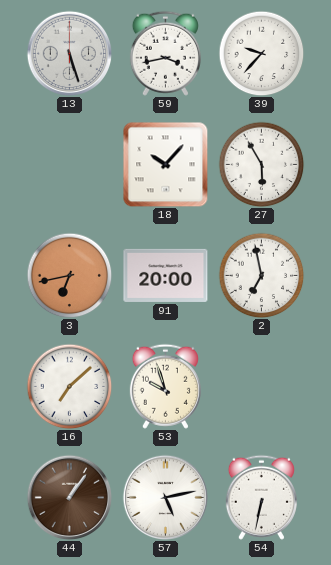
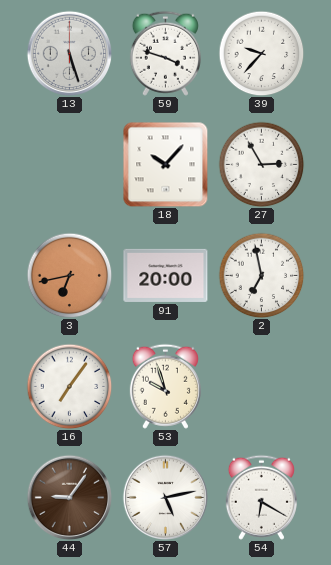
59: 3:43 -> 3:48 (165, 53)
27: 5:55 -> 2:55 (261, 164)
16: 7:08 -> 7:06 (69, 386)
44: 1:06 -> 9:06 (69, 497)
54: 6:32 -> 6:20 (261, 497)
